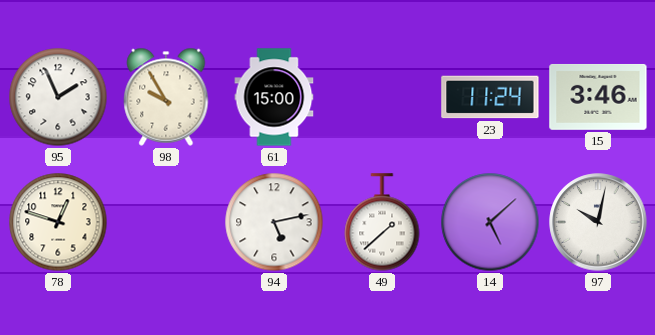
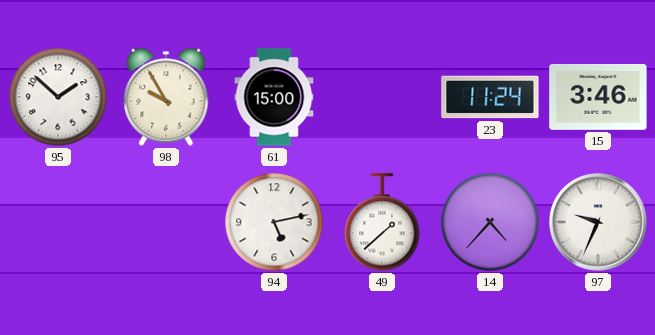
95: 1:56 -> 1:52 (58, 97)
78: 12:48 -> none (58, 222)
14: 5:08 -> 4:37 (490, 222)
97: 10:02 -> 9:34 (598, 222)
